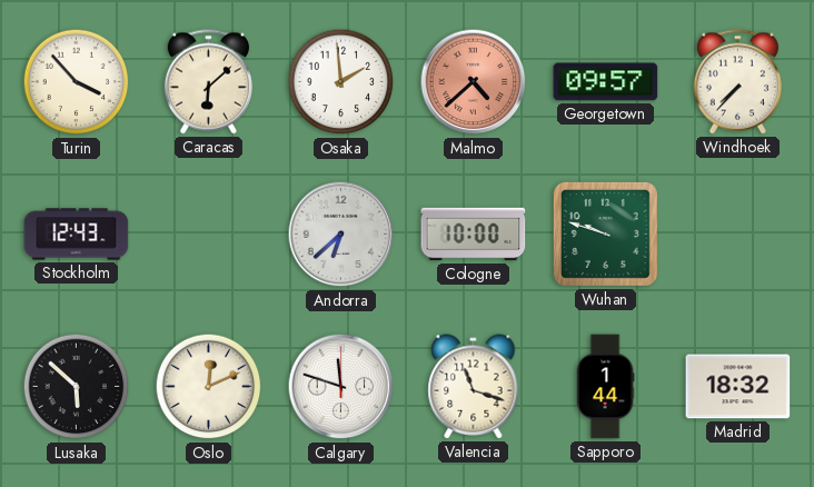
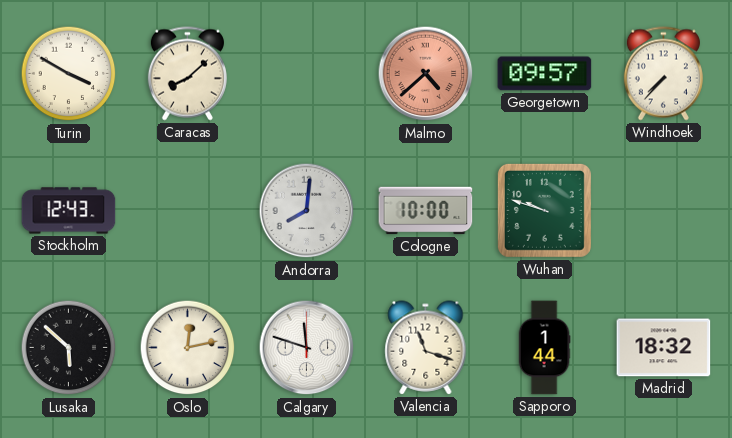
Turin: 3:53 -> 3:50 (69, 74)
Caracas: 6:08 -> 8:08 (187, 74)
Osaka: 1:59 -> none (341, 82)
Andorra: 6:38 -> 8:01 (307, 211)
Oslo: 12:11 -> 12:13 (188, 348)
